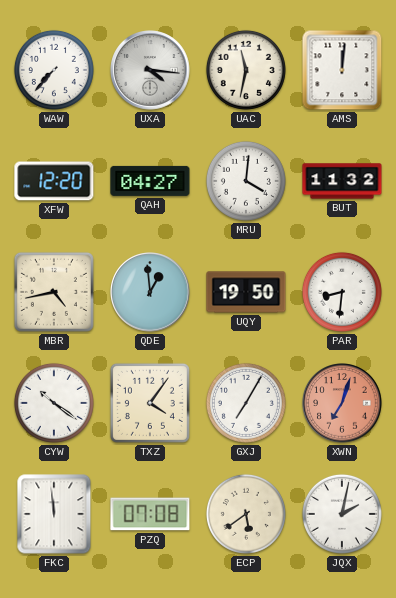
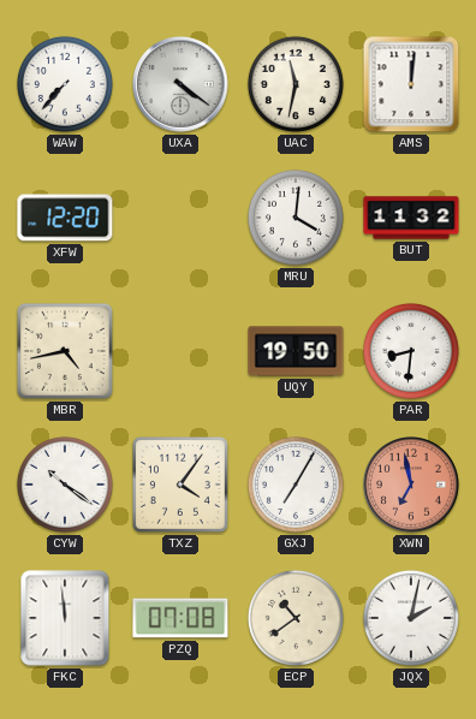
UXA: 4:16 -> 4:21 (180, 84)
QAH: 04:27 -> none (150, 181)
QDE: 12:59 -> none (150, 292)
XWN: 7:03 -> 6:58 (411, 485)
ECP: 5:39 -> 10:39 (296, 618)
